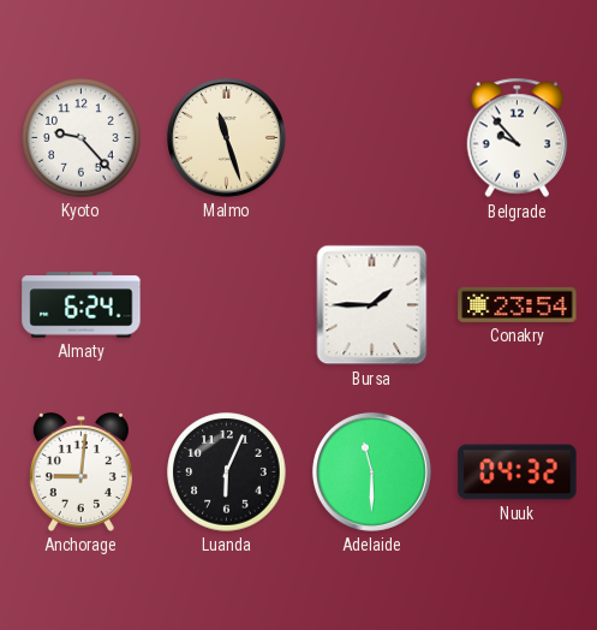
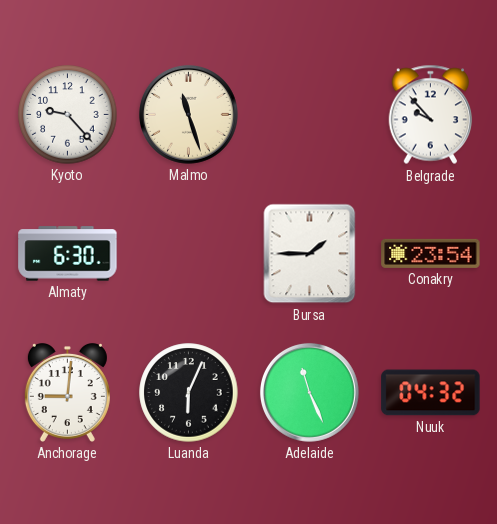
Almaty: 6:24 -> 6:30 (68, 254)
Adelaide: 11:30 -> 11:26 (309, 392)
